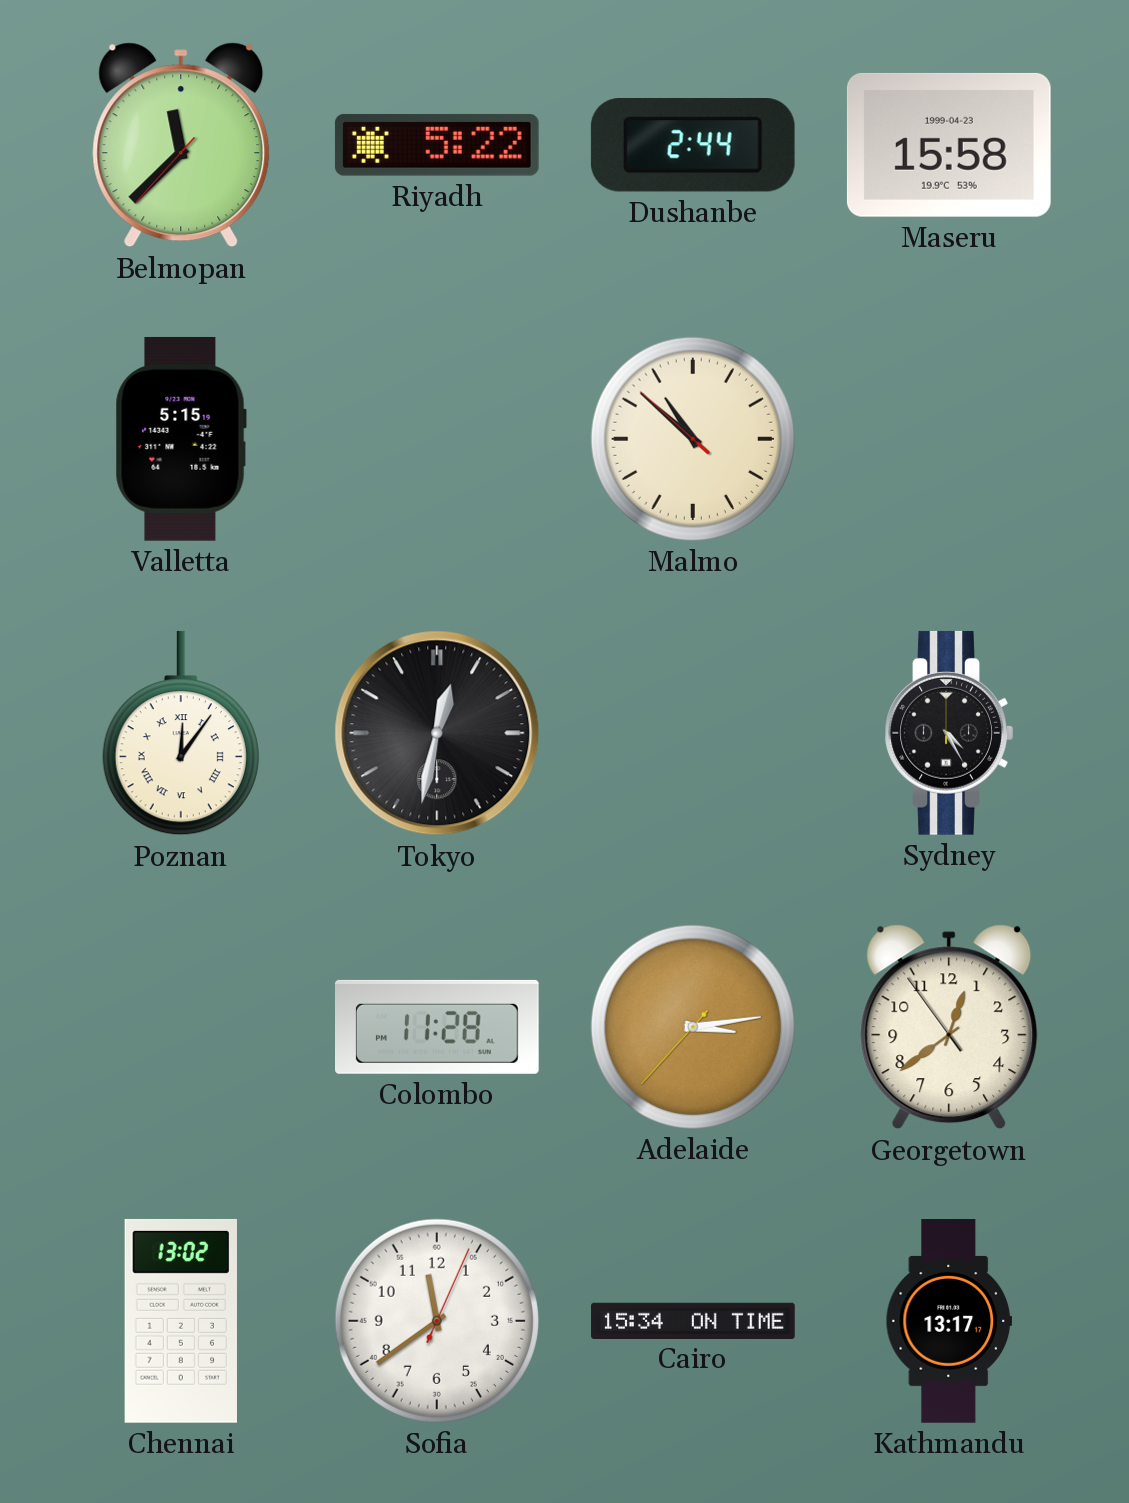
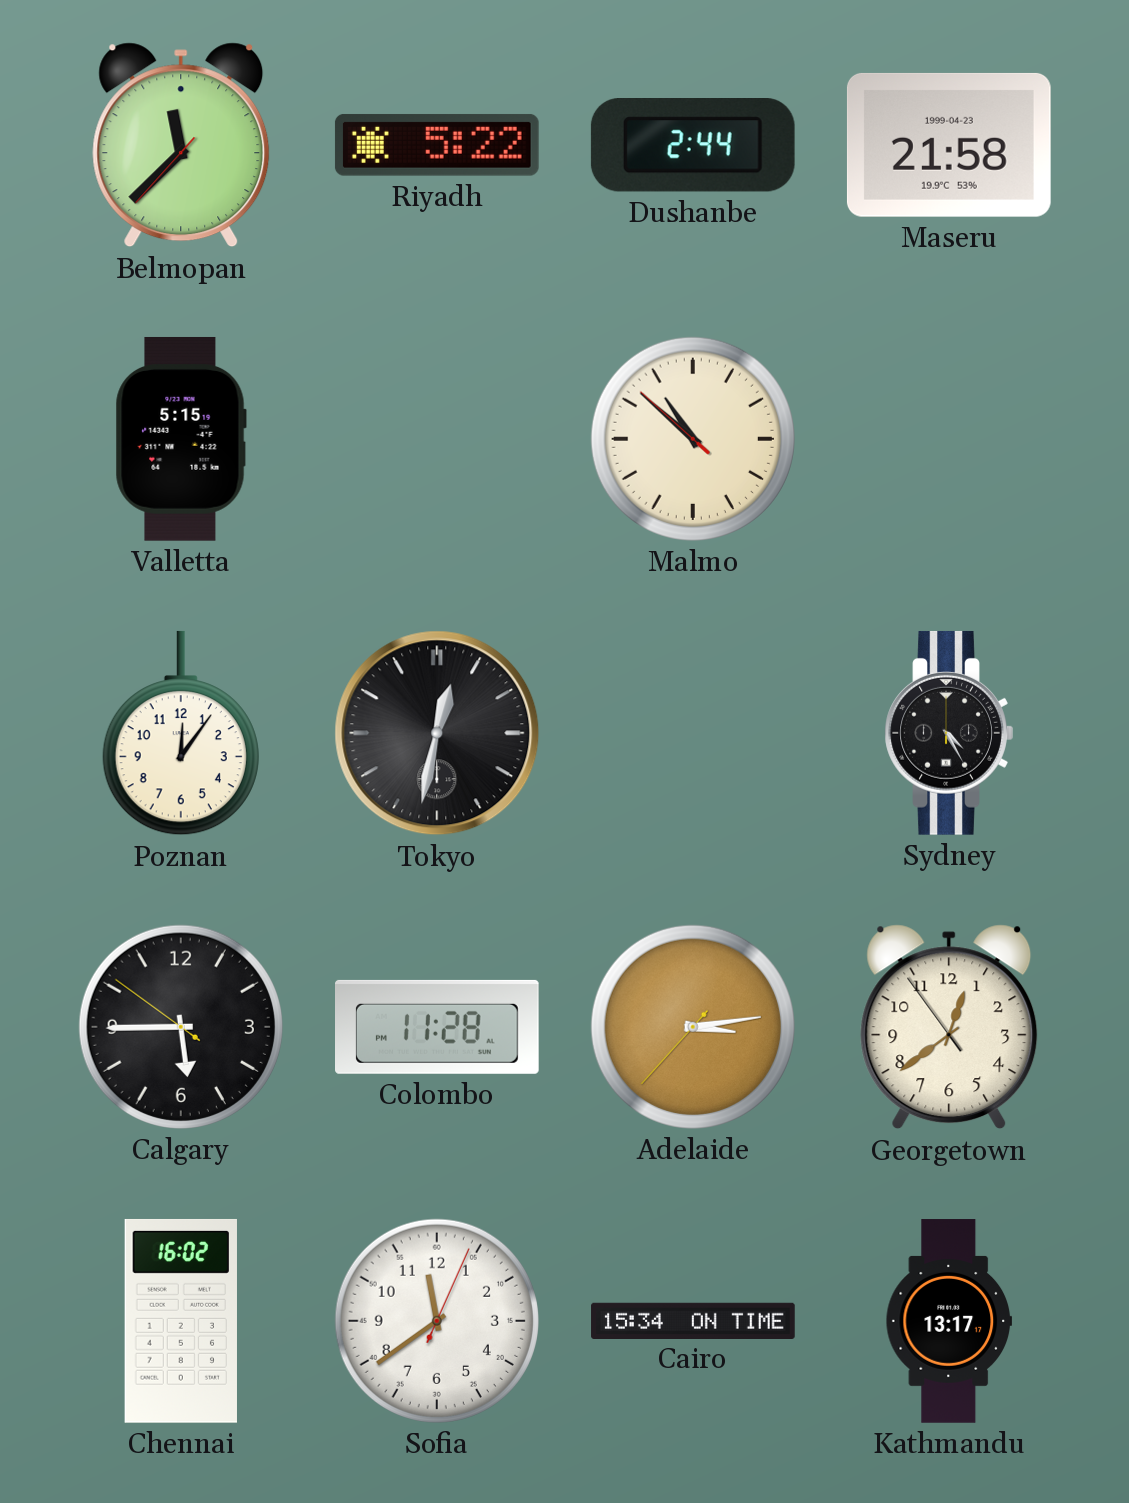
Maseru: 15:58 -> 21:58 (949, 145)
Poznan numerals: Roman -> Arabic (181, 733)
Calgary: none -> 5:44 (181, 1027)
Chennai: 13:02 -> 16:02 (181, 1321)
